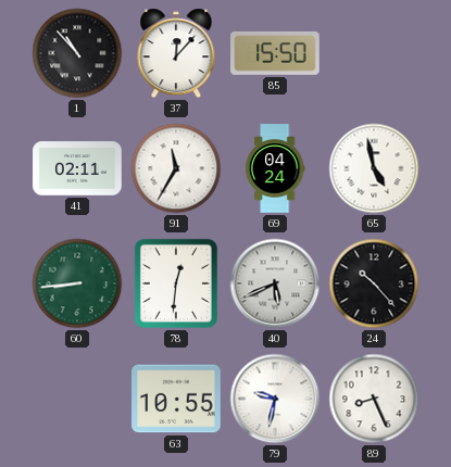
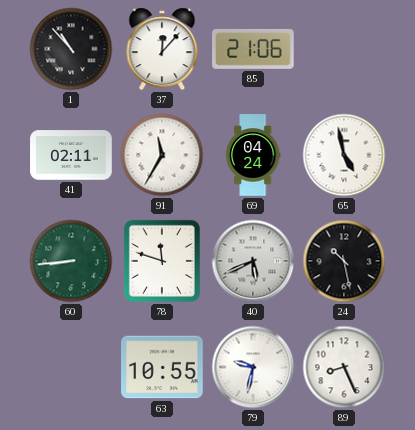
85: 15:50 -> 21:06 (253, 49)
78: 12:31 -> 11:48 (162, 261)
24: 10:23 -> 10:28 (344, 261)
